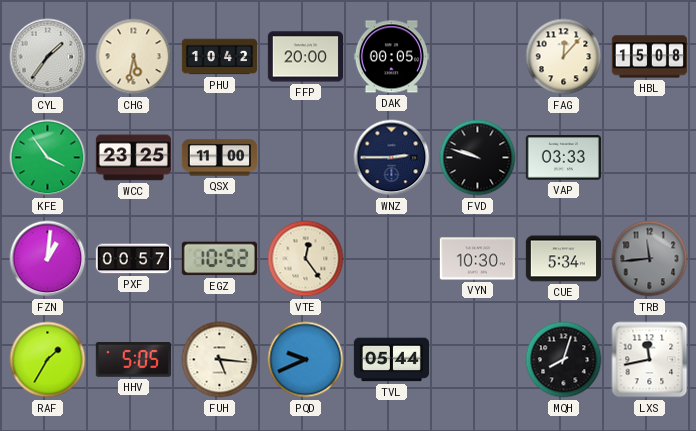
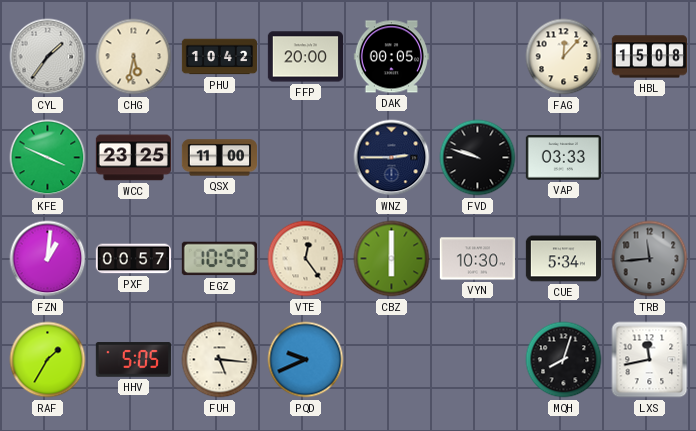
KFE: 3:54 -> 3:49 (48, 158)
CBZ: none -> 6:00 (392, 259)
TVL: 05:44 -> none (391, 360)
